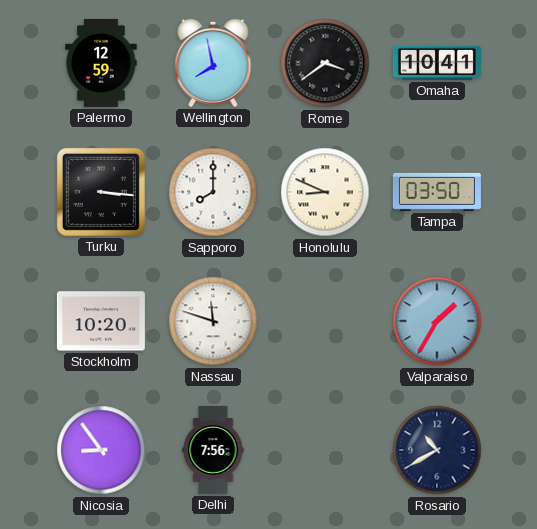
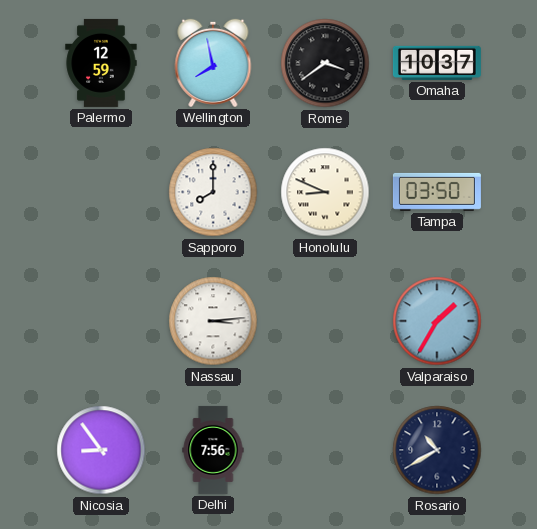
Omaha: 10:41 -> 10:37 (437, 63)
Turku: 3:16 -> none (101, 192)
Stockholm: 10:20 -> none (101, 321)
Nassau: 11:48 -> 3:14 (213, 321)
